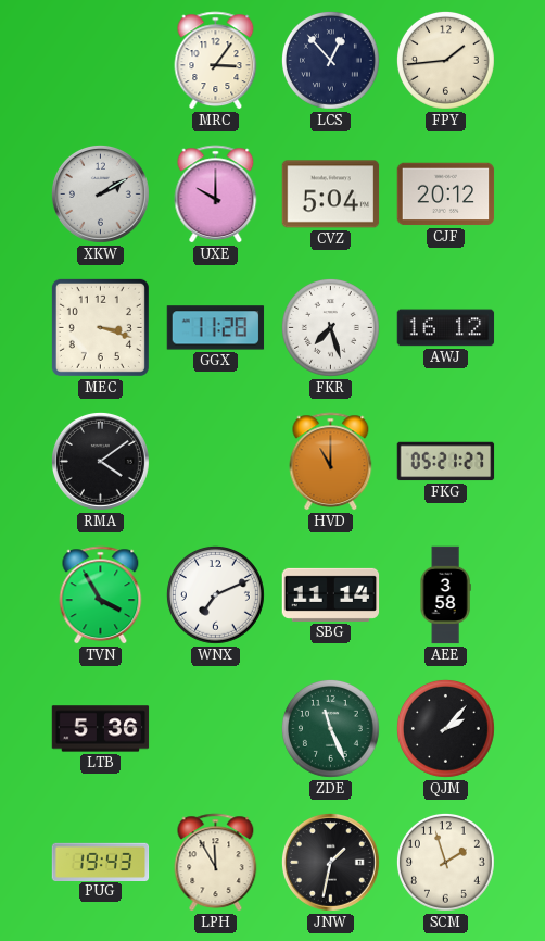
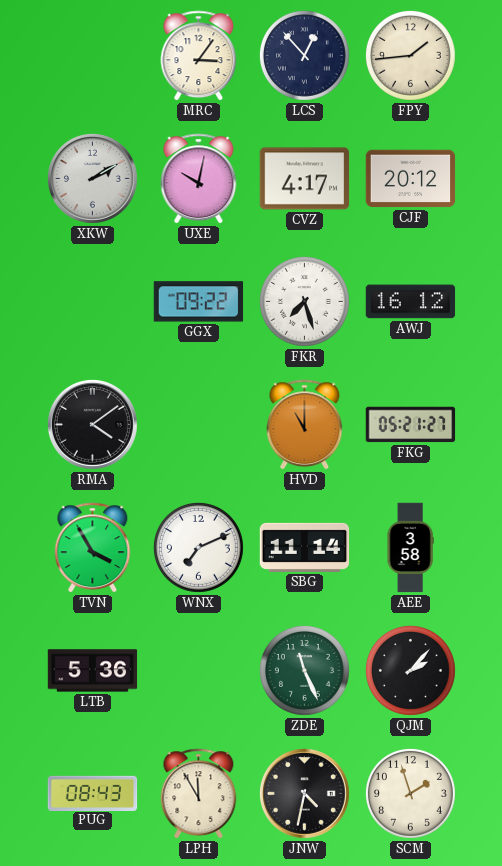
UXE: 10:00 -> 10:02 (199, 179)
CVZ: 5:04 -> 4:17 (305, 179)
MEC: 3:18 -> none (100, 327)
GGX: 11:28 -> 09:22 (199, 302)
PUG: 19:43 -> 08:43 (93, 793)
JNW: 1:32 -> 4:32 (304, 793)
